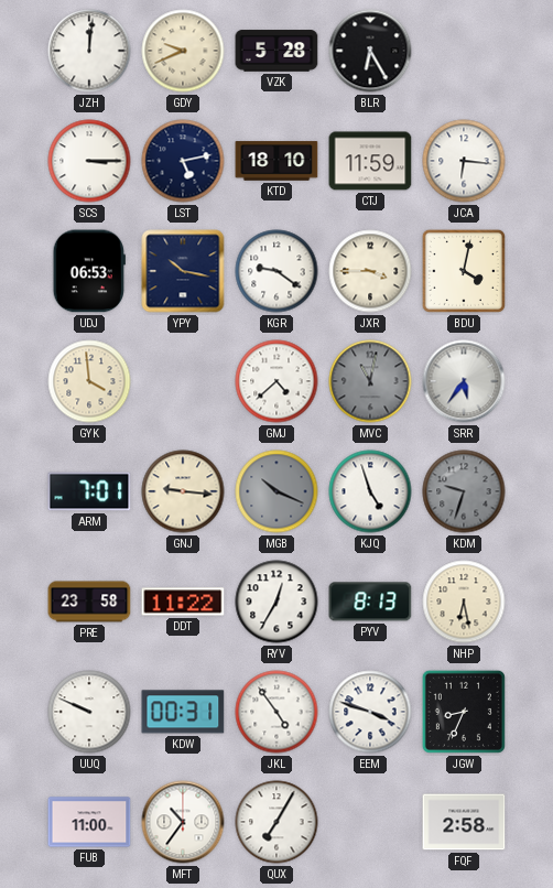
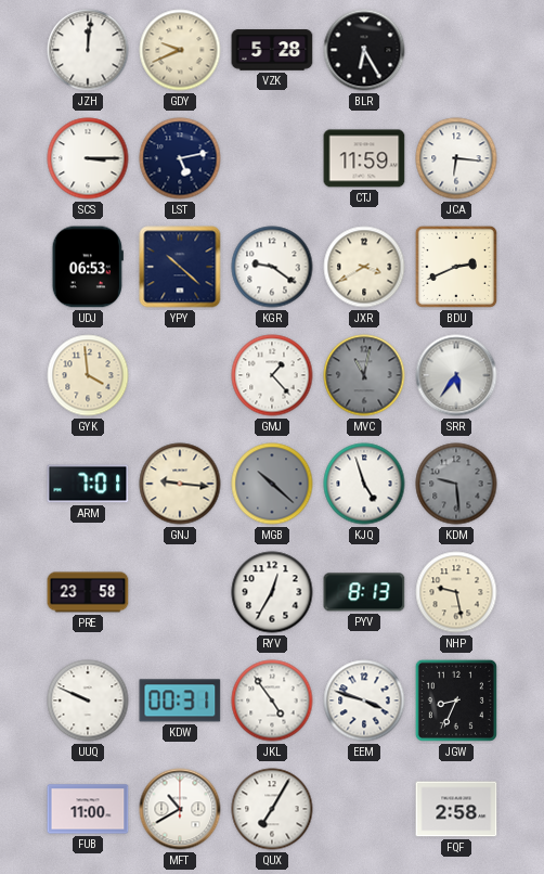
KTD: 18:10 -> none (276, 161)
YPY: 10:17 -> 10:22 (180, 267)
JXR: 3:45 -> 3:40 (364, 267)
BDU: 4:02 -> 2:41 (456, 267)
GMJ: 4:38 -> 1:23 (272, 375)
MGB: 10:19 -> 10:22 (272, 484)
KDM: 9:33 -> 9:29 (456, 484)
DDT: 11:22 -> none (183, 602)
NHP: 6:28 -> 9:28 (456, 592)
MFT: 10:36 -> 10:40 (180, 809)
